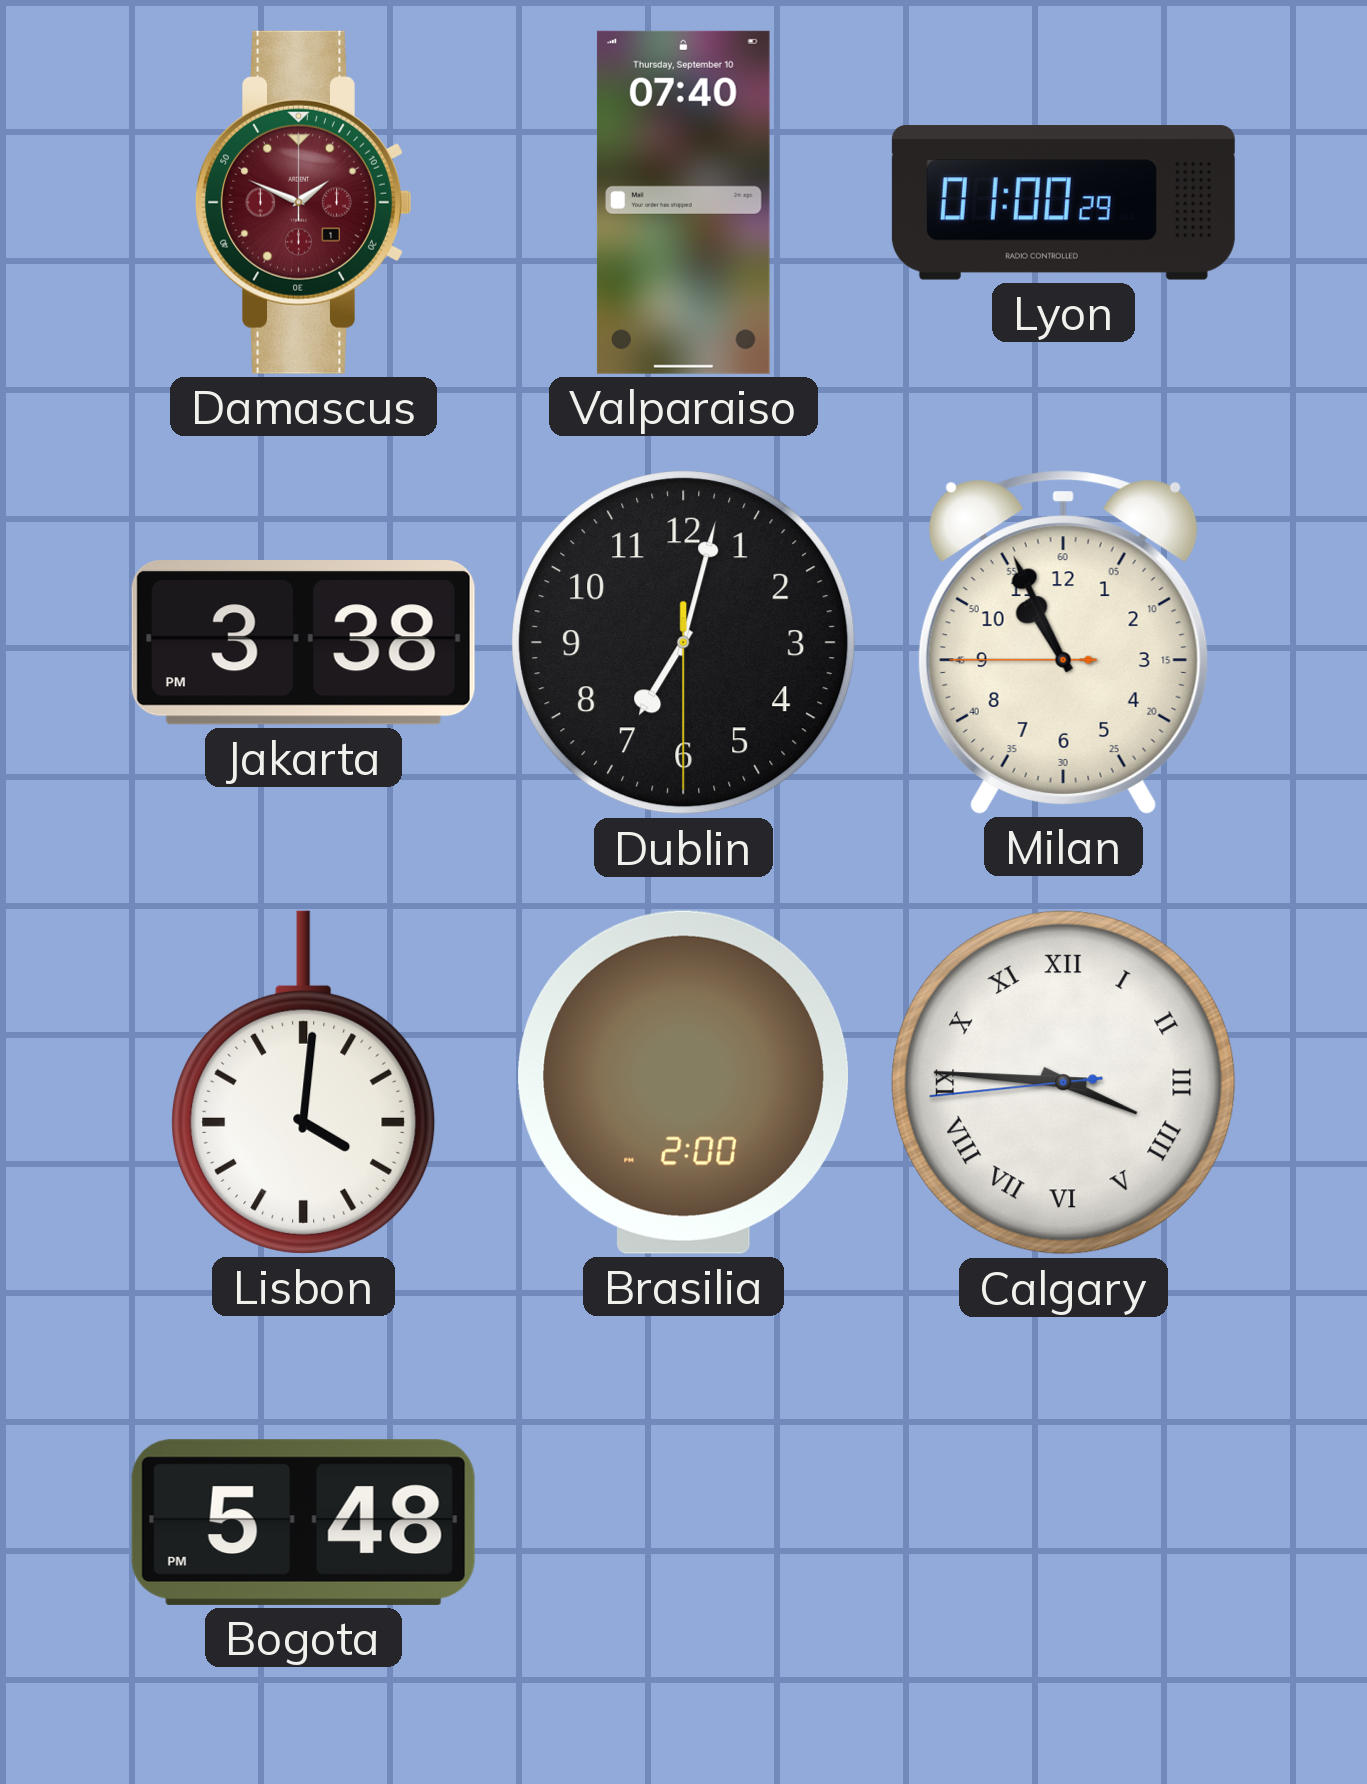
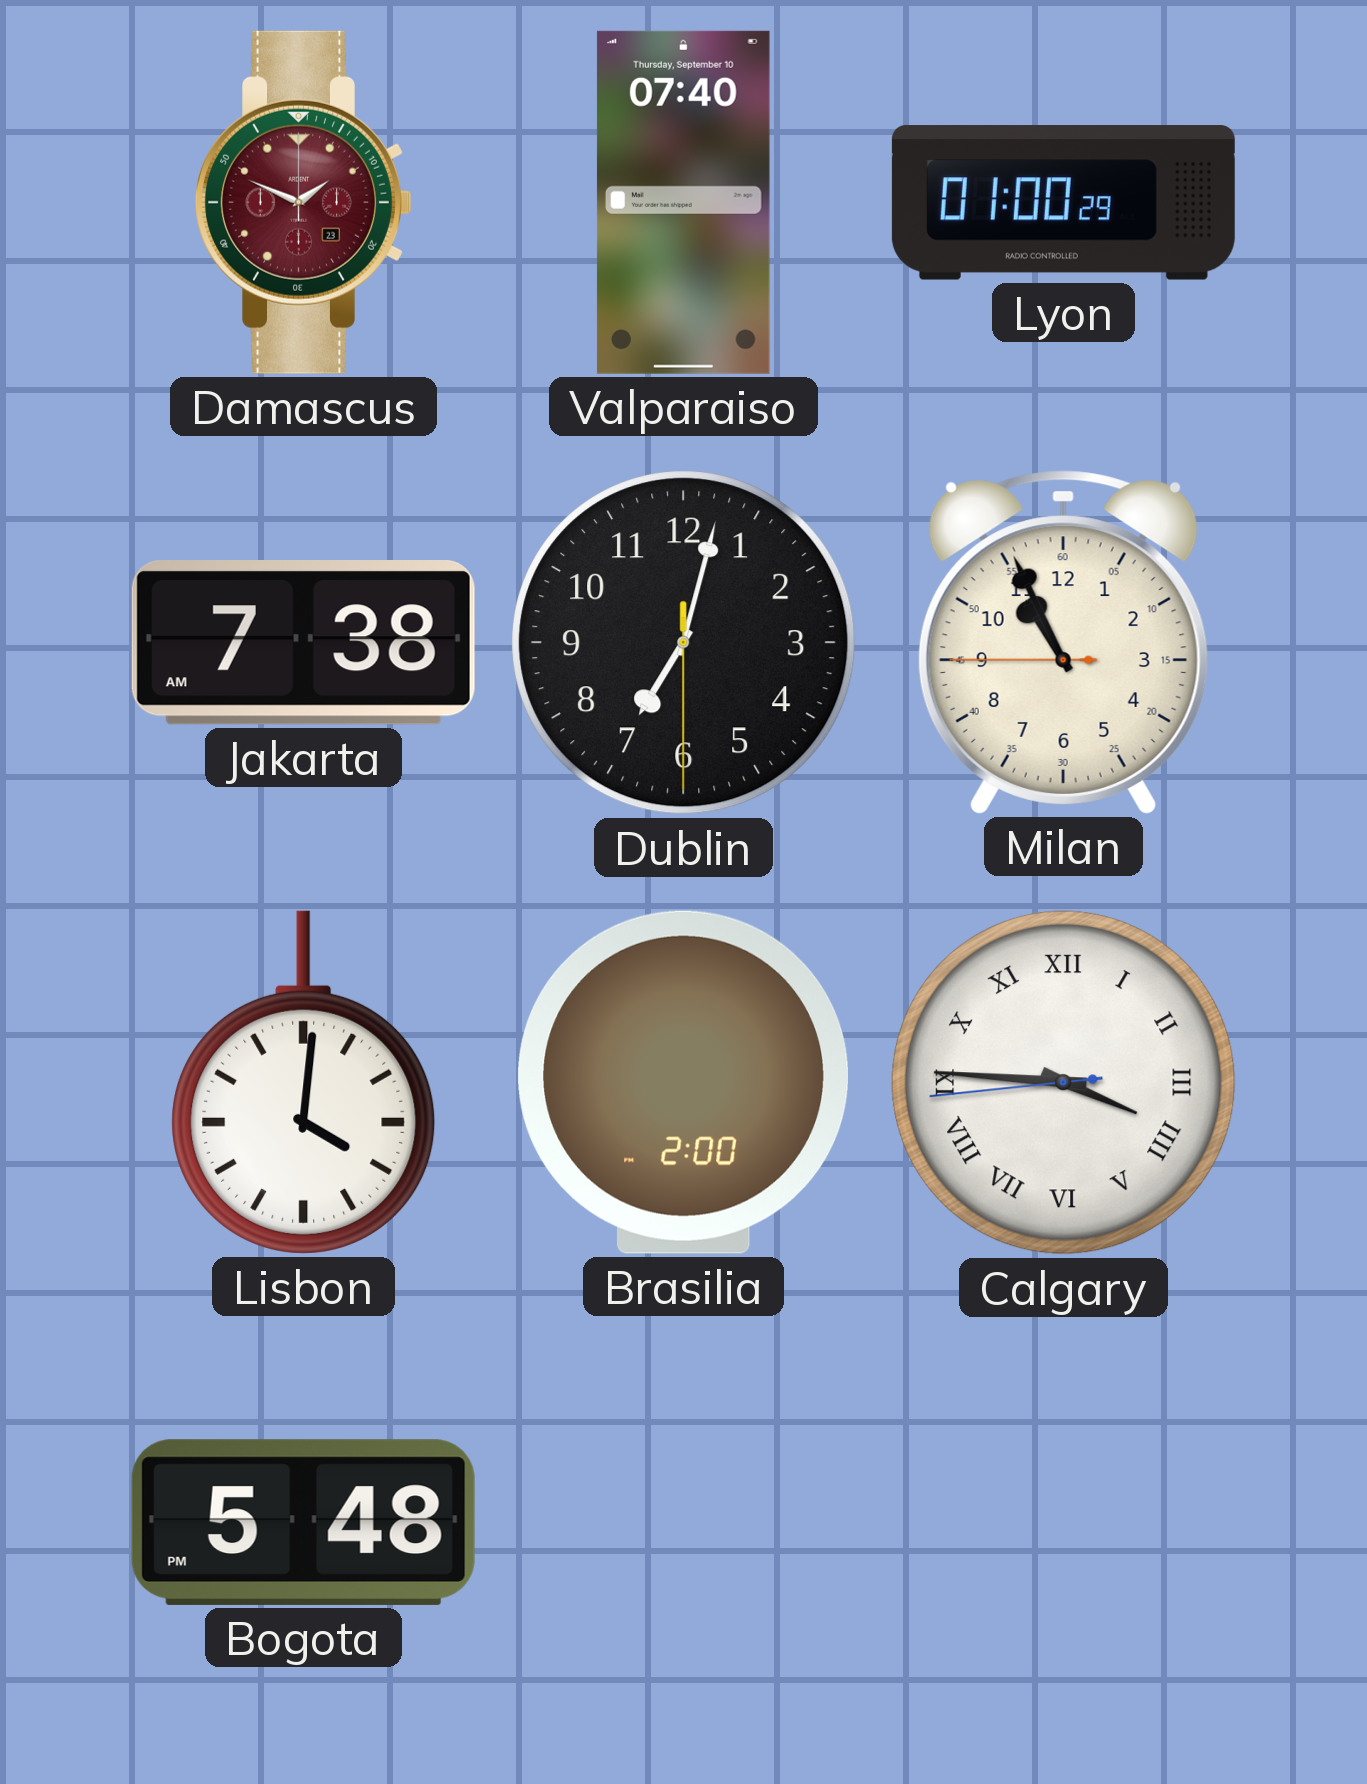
Damascus date: 1 -> 23 (304, 202)
Jakarta: 3:38 -> 7:38 (303, 643)
